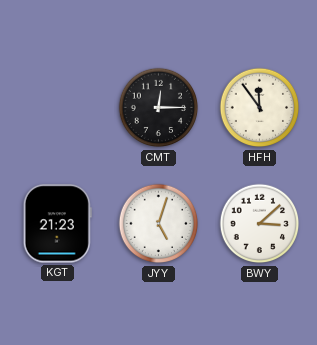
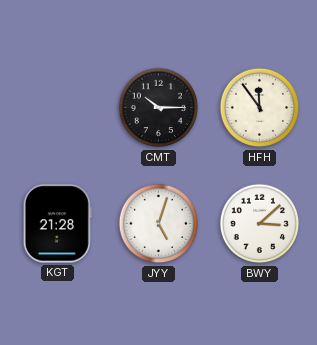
CMT: 12:15 -> 10:15 (159, 108)
KGT: 21:23 -> 21:28 (57, 224)
